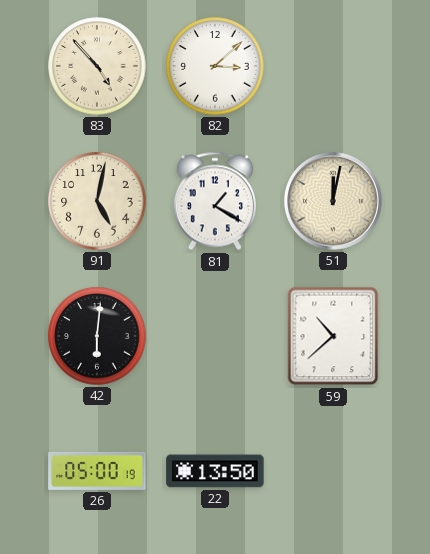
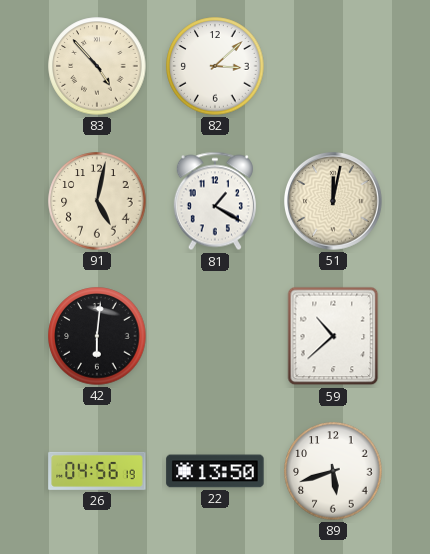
26: 05:00 -> 04:56 (97, 471)
89: none -> 5:42 (333, 471)
